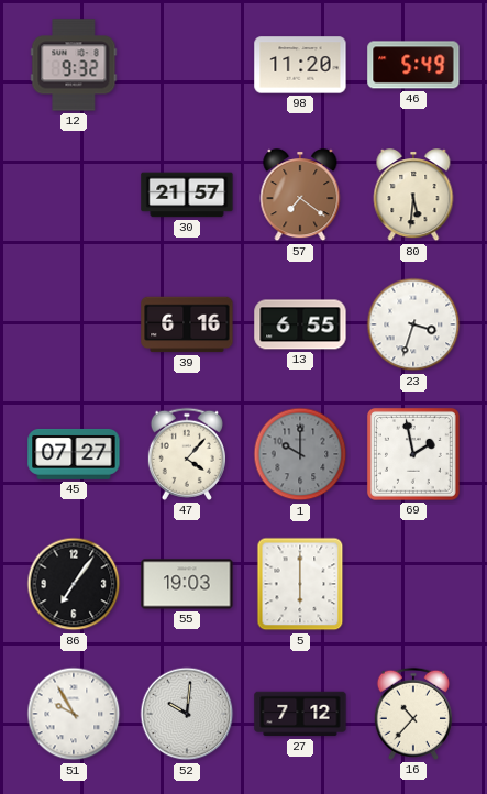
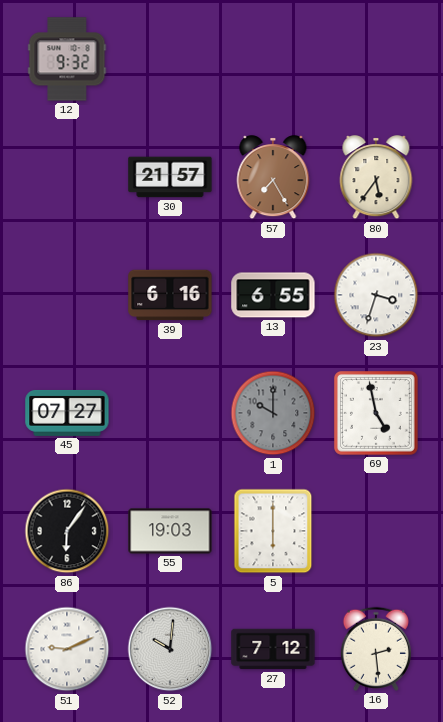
98: 11:20 -> none (300, 65)
46: 5:49 -> none (413, 65)
57: 7:21 -> 7:25 (273, 178)
80: 5:31 -> 5:36 (376, 178)
47: 4:07 -> none (187, 454)
69: 1:58 -> 4:58 (376, 413)
86: 7:06 -> 6:06 (67, 531)
51: 9:55 -> 9:11 (67, 649)
16: 10:37 -> 2:29 (376, 649)
